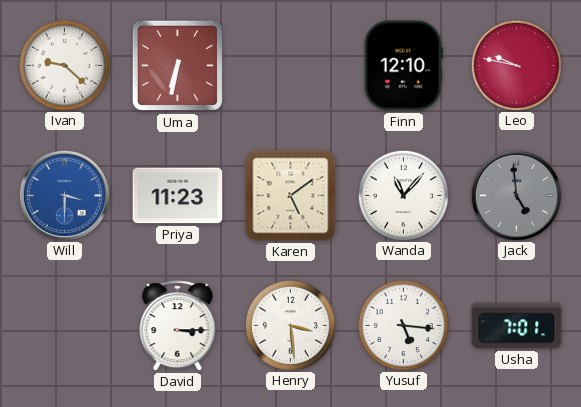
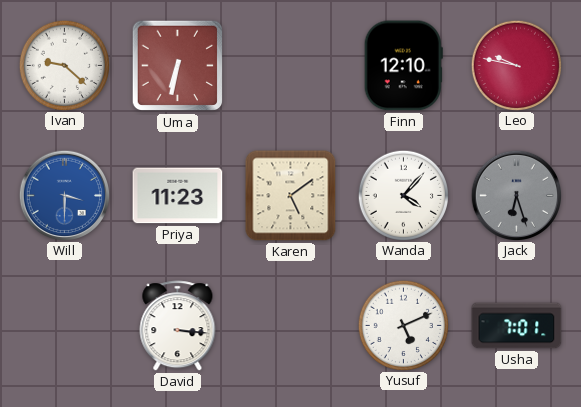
Wanda: 11:07 -> 4:07 (403, 195)
Jack: 4:59 -> 6:27 (516, 195)
David: 3:15 -> 3:16 (178, 326)
Henry: 3:29 -> none (290, 325)
Yusuf: 5:16 -> 5:11 (403, 325)
